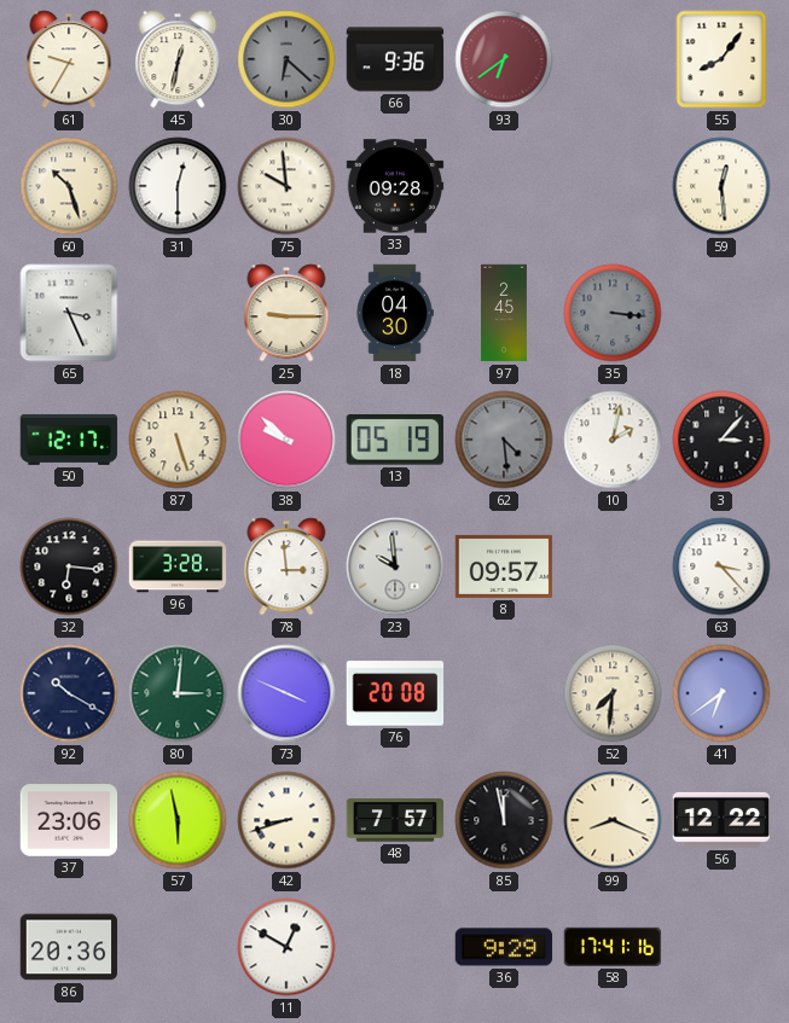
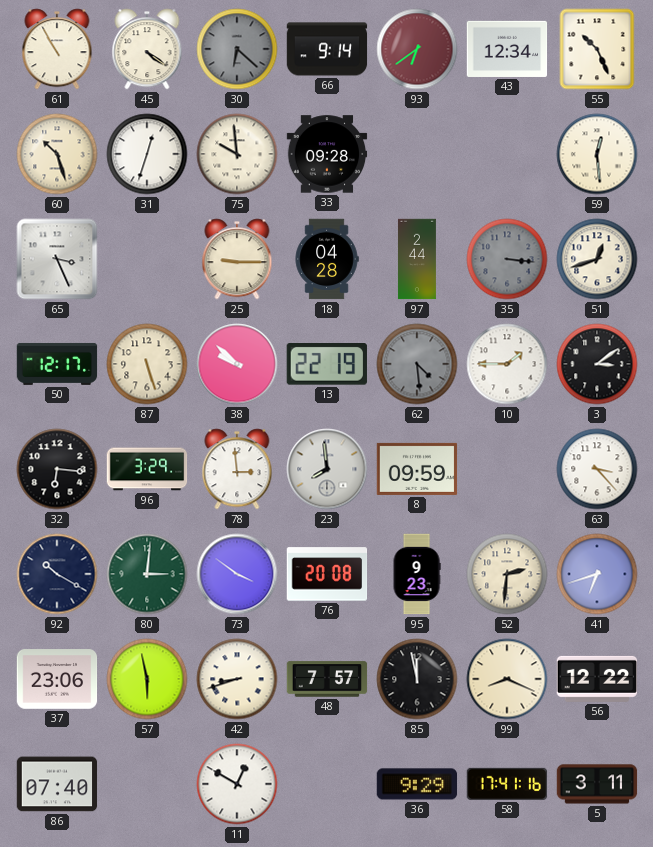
61: 9:35 -> 10:55 (57, 49)
45: 12:32 -> 4:21 (147, 49)
66: 9:36 -> 9:14 (327, 49)
43: none -> 12:34 (507, 49)
55: 8:06 -> 10:26 (597, 49)
31: 12:30 -> 12:33 (147, 154)
18: 04:30 -> 04:28 (327, 259)
97: 2:45 -> 2:44 (417, 259)
51: none -> 12:42 (597, 259)
13: 05:19 -> 22:19 (327, 365)
10: 2:02 -> 1:45 (507, 364)
3: 3:07 -> 3:09 (597, 364)
96: 3:28 -> 3:29 (147, 469)
23: 9:59 -> 7:59 (327, 469)
8: 09:57 -> 09:59 (417, 469)
73: 3:49 -> 3:51 (237, 574)
95: none -> 9:23 (417, 574)
52: 7:31 -> 2:31 (507, 574)
41: 6:39 -> 6:42 (597, 574)
86: 20:36 -> 07:40 (57, 784)
5: none -> 3:11 (597, 784)
